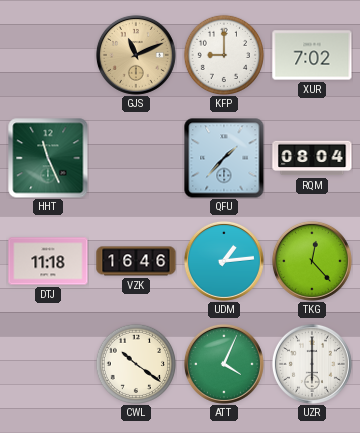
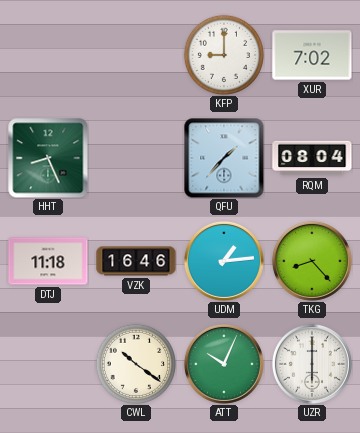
GJS: 11:11 -> none (136, 55)
HHT: 11:26 -> 8:26 (48, 158)
TKG: 12:23 -> 8:23 (312, 261)
ATT: 4:04 -> 10:04 (224, 364)
